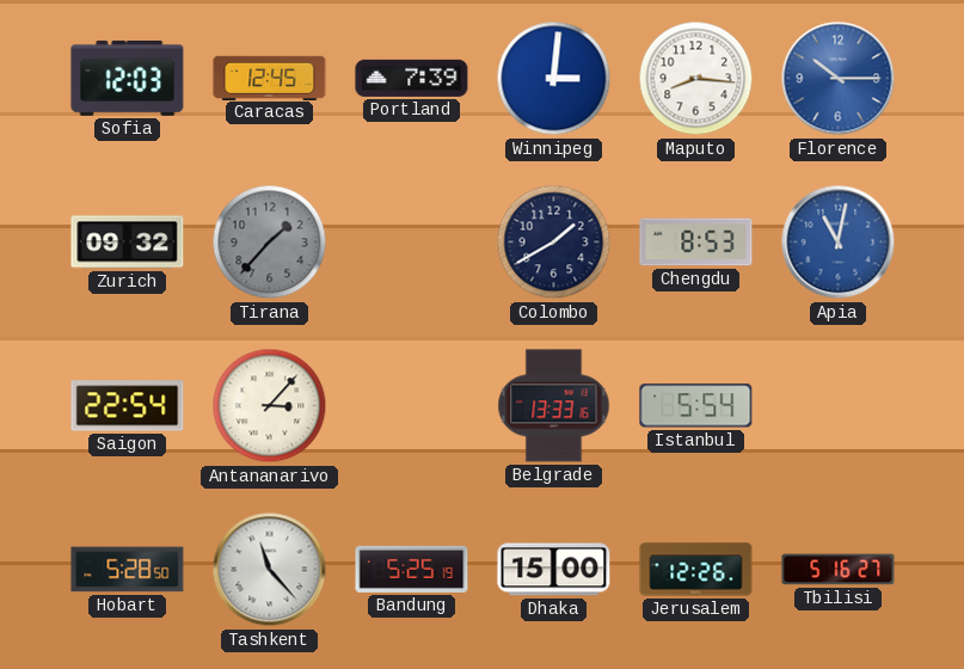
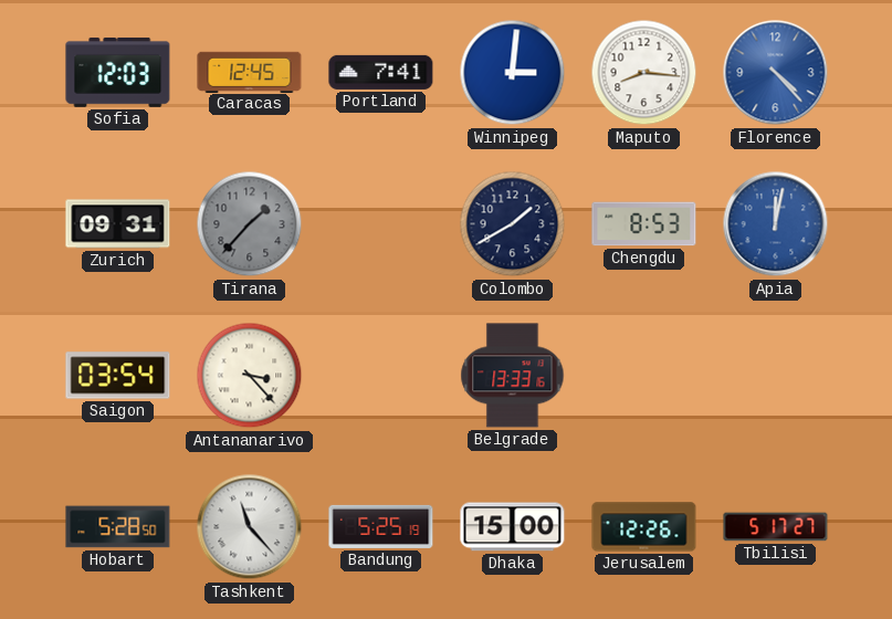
Portland: 7:39 -> 7:41 (381, 72)
Florence: 10:15 -> 4:23 (776, 73)
Zurich: 09:32 -> 09:31 (118, 224)
Apia: 11:02 -> 12:02 (776, 224)
Saigon: 22:54 -> 03:54 (118, 376)
Antananarivo: 3:07 -> 3:23 (250, 376)
Istanbul: 5:54 -> none (696, 406)
Tbilisi: 5:16 -> 5:17 (776, 527)
